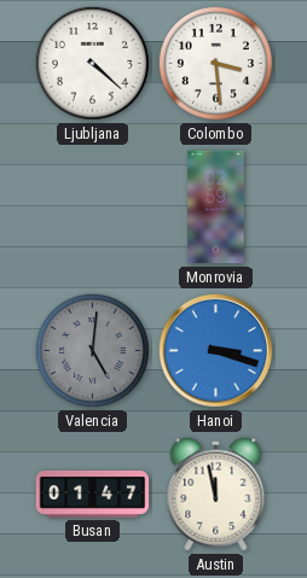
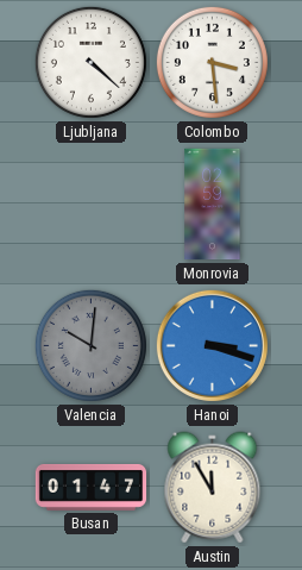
Valencia: 5:01 -> 10:01 (90, 345)
Austin: 11:58 -> 11:55 (213, 488)
